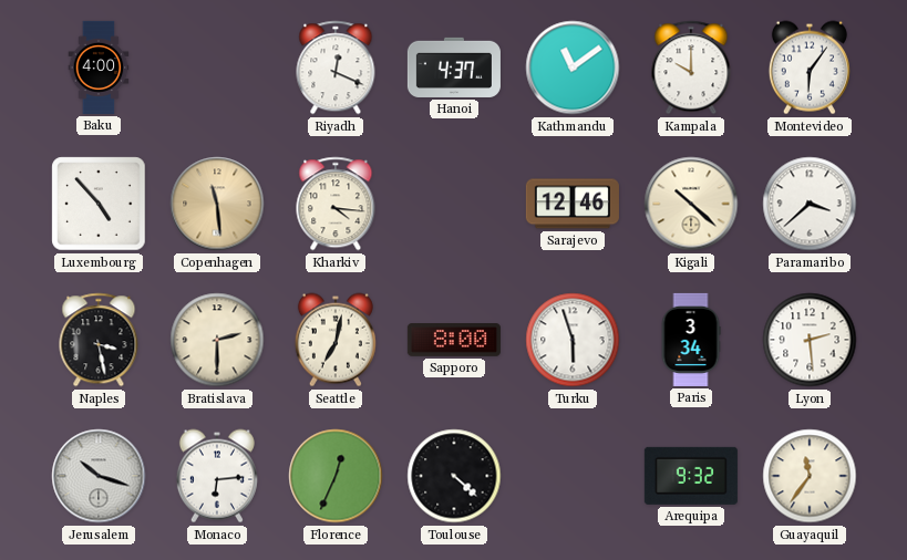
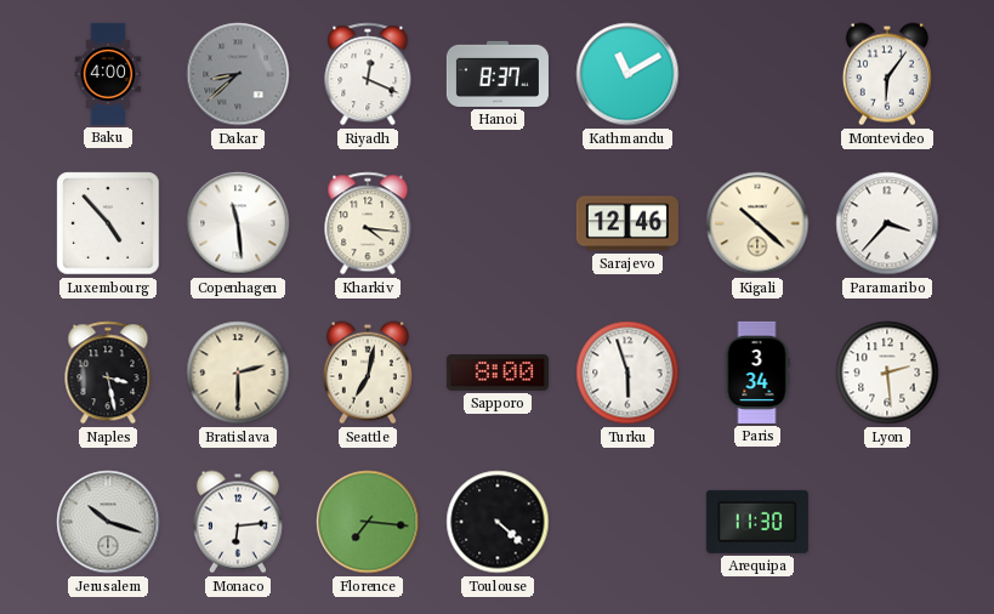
Dakar: none -> 8:38 (238, 74)
Hanoi: 4:37 -> 8:37 (498, 74)
Kathmandu: 11:09 -> 11:10 (627, 74)
Kampala: 10:00 -> none (691, 68)
Copenhagen dial: champagne -> white (238, 223)
Paramaribo: 3:38 -> 3:37 (887, 223)
Florence: 12:34 -> 7:16 (368, 522)
Arequipa: 9:32 -> 11:30 (757, 522)
Guayaquil: 11:36 -> none (810, 476)
